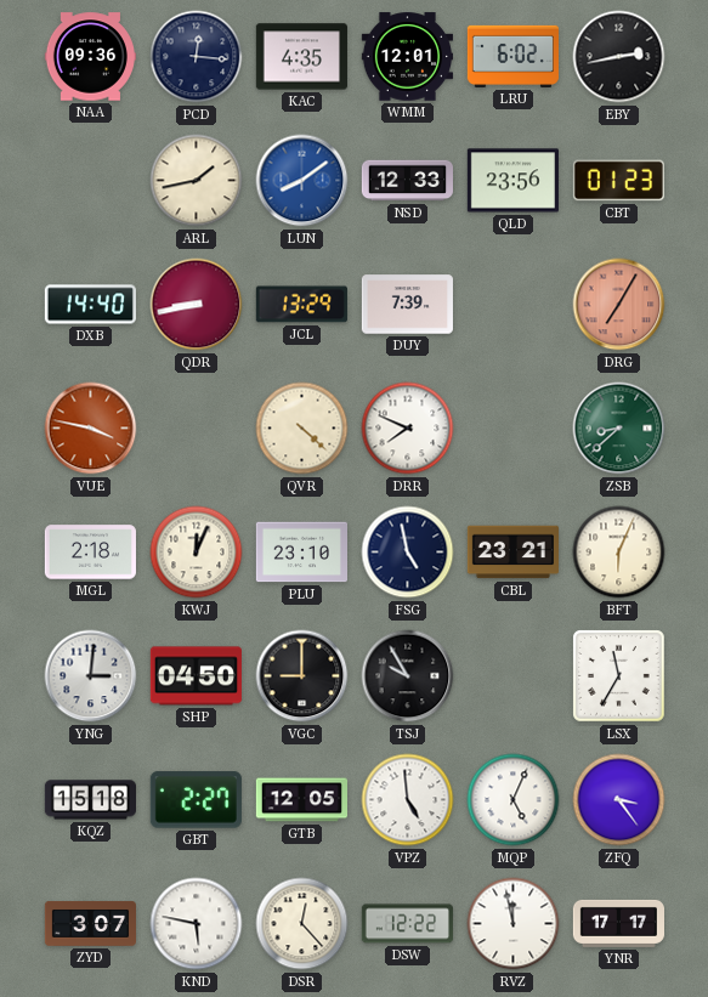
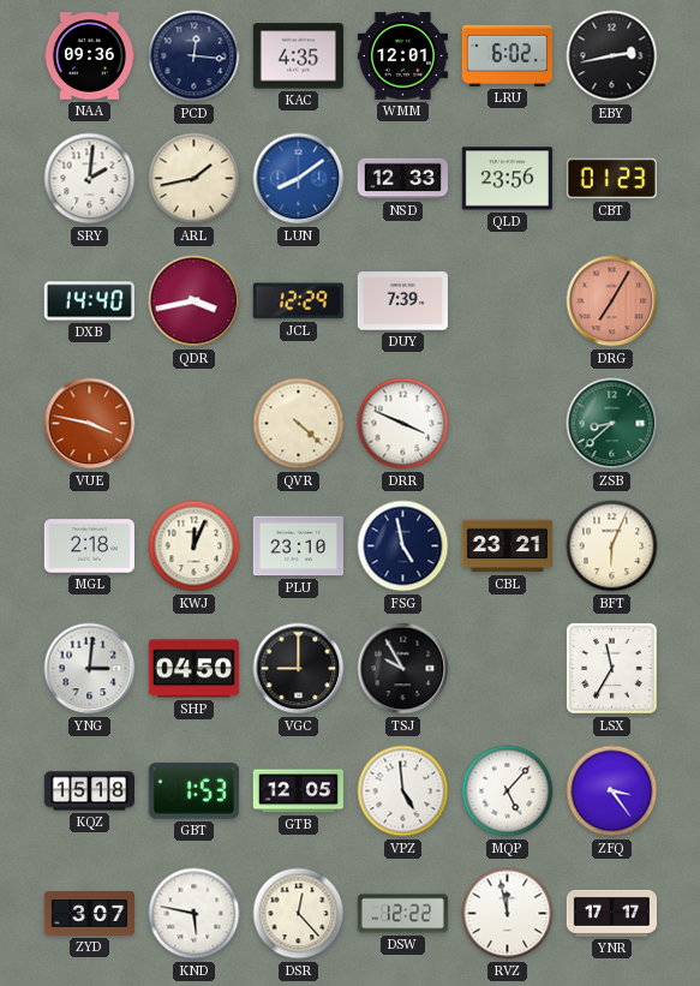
SRY: none -> 2:01 (90, 179)
QDR: 8:43 -> 3:43 (195, 301)
JCL: 13:29 -> 12:29 (298, 301)
DRR: 7:49 -> 3:49 (403, 424)
GBT: 2:27 -> 1:53 (193, 791)
MQP: 5:04 -> 5:07 (508, 791)
